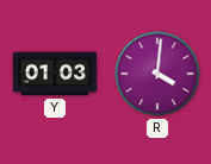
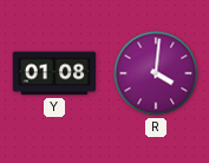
Y: 01:03 -> 01:08 (54, 73)
